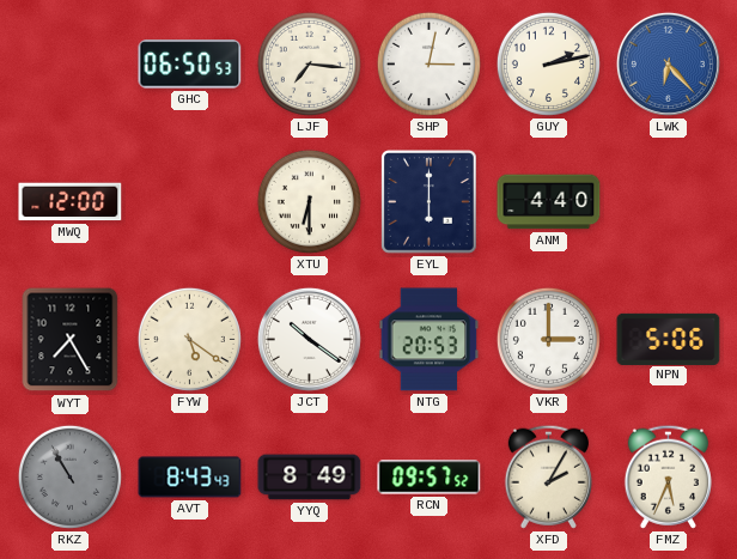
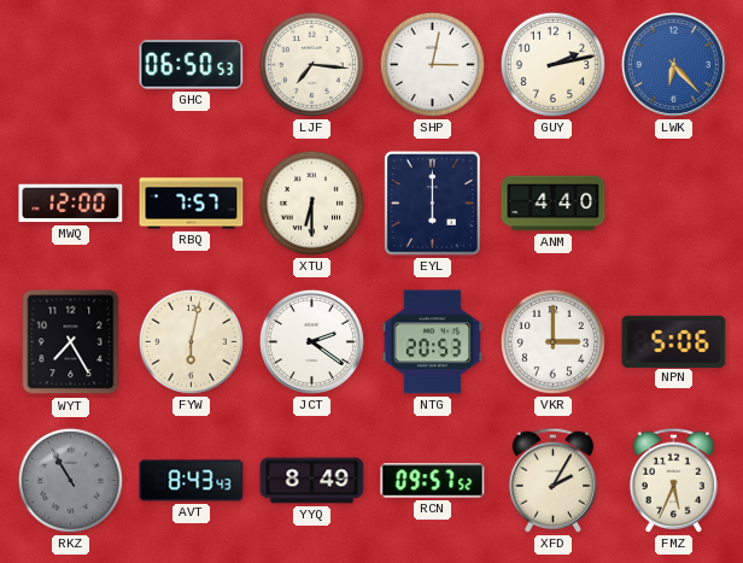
RBQ: none -> 7:57 (192, 204)
FYW: 5:21 -> 6:02 (191, 341)
JCT: 10:21 -> 2:21 (311, 341)
